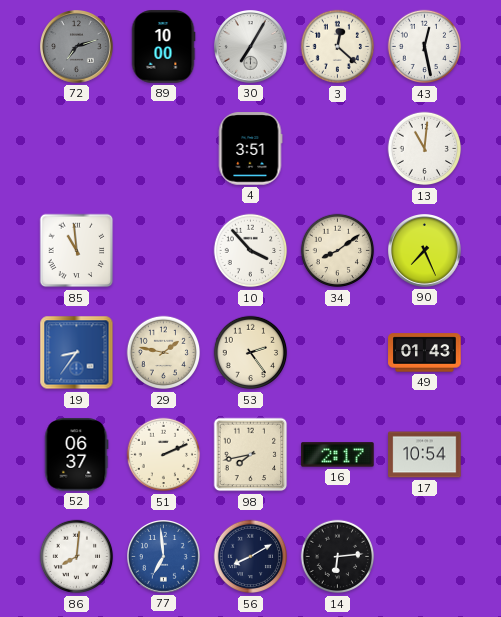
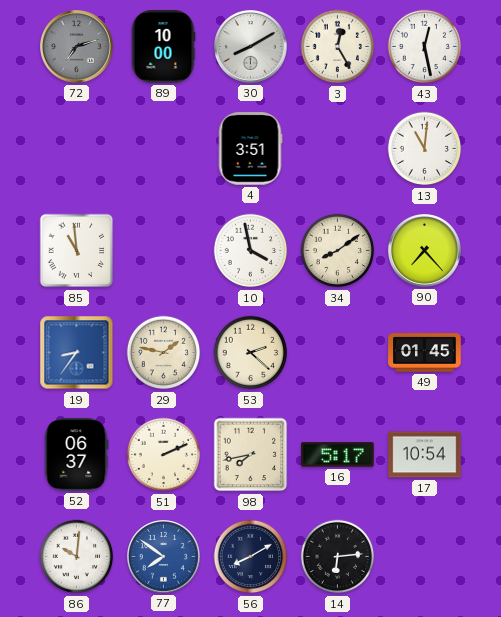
30: 7:05 -> 8:10 (251, 47)
3: 12:22 -> 12:25 (338, 47)
10: 3:53 -> 3:58 (251, 251)
90: 7:26 -> 7:23 (425, 251)
53: 2:24 -> 2:22 (251, 353)
49: 01:43 -> 01:45 (425, 353)
16: 2:17 -> 5:17 (338, 455)
86: 8:01 -> 10:01 (77, 557)
77: 6:59 -> 7:51 (164, 557)
